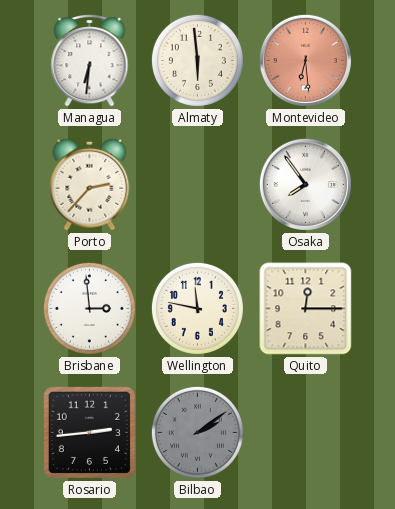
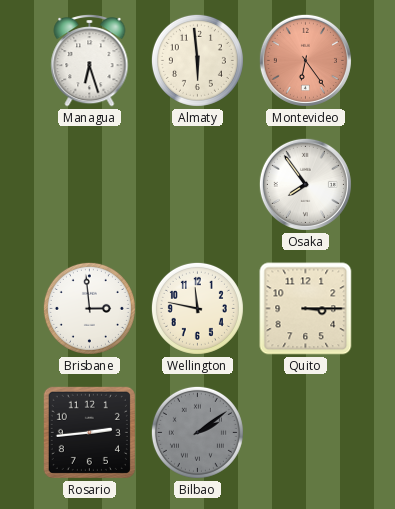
Managua: 6:31 -> 6:27 (90, 60)
Montevideo: 6:29 -> 6:24 (305, 60)
Porto: 2:37 -> none (90, 184)
Quito: 12:15 -> 3:15 (306, 309)
